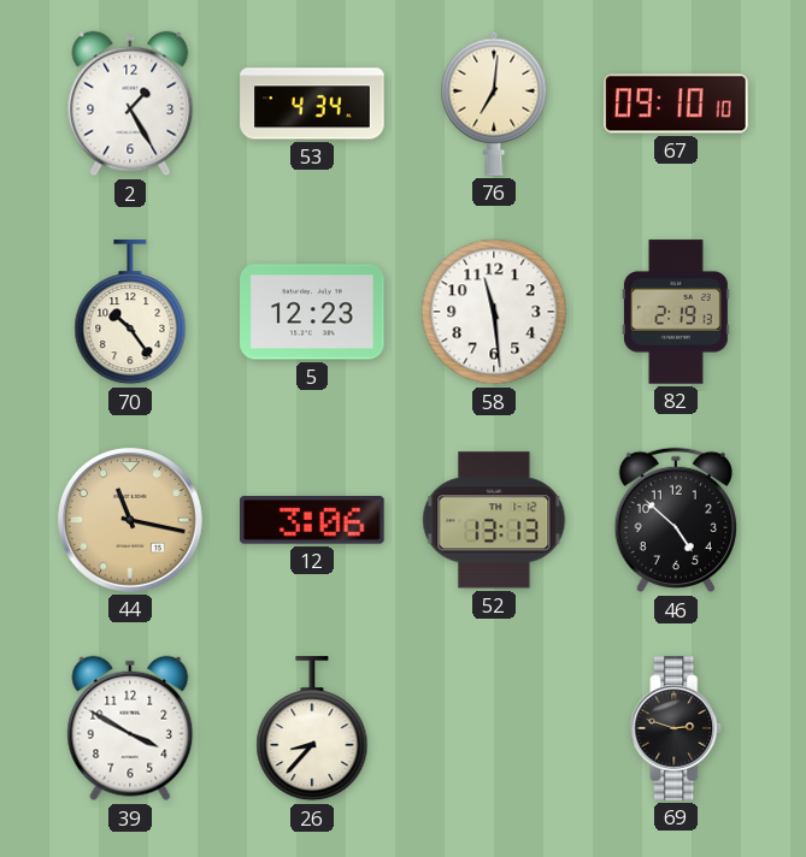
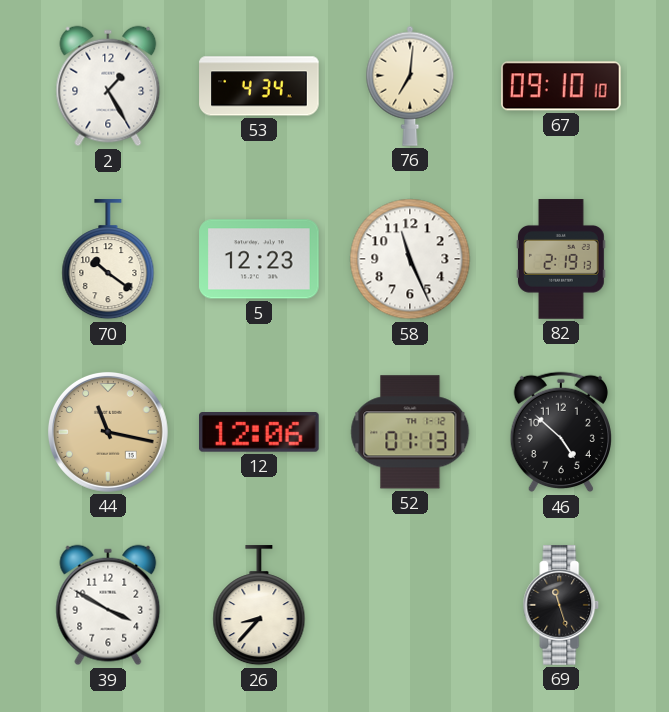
70: 10:24 -> 10:21 (108, 260)
58: 11:29 -> 11:26 (410, 259)
12: 3:06 -> 12:06 (260, 433)
52: 13:13 -> 01:13 (410, 432)
69: 2:48 -> 11:27 (561, 605)
